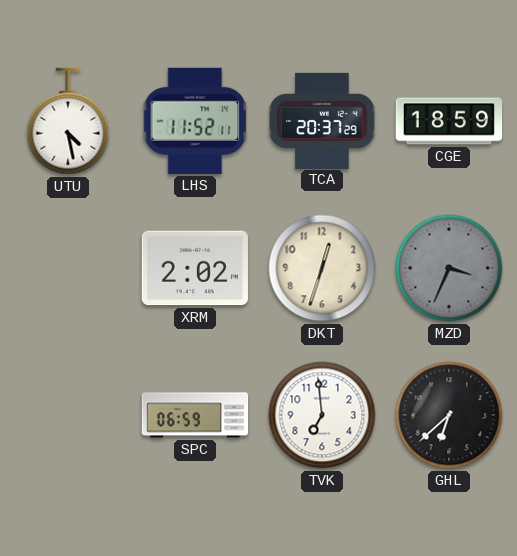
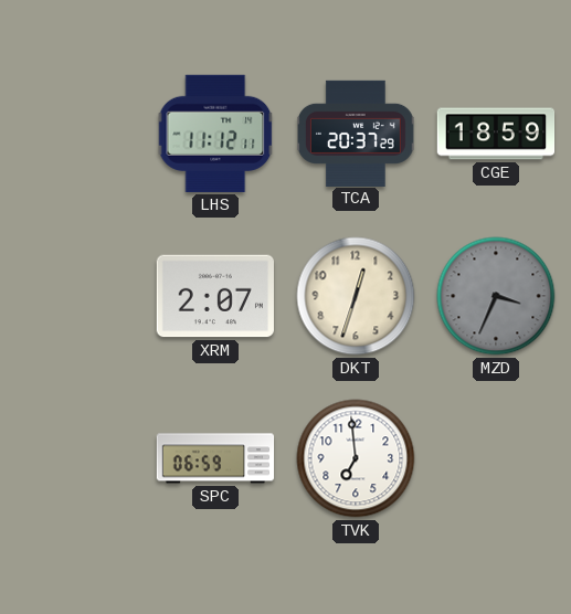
UTU: 4:28 -> none (68, 121)
LHS: 11:52 -> 11:12 (215, 134)
XRM: 2:02 -> 2:07 (215, 296)
GHL: 6:38 -> none (449, 415)
